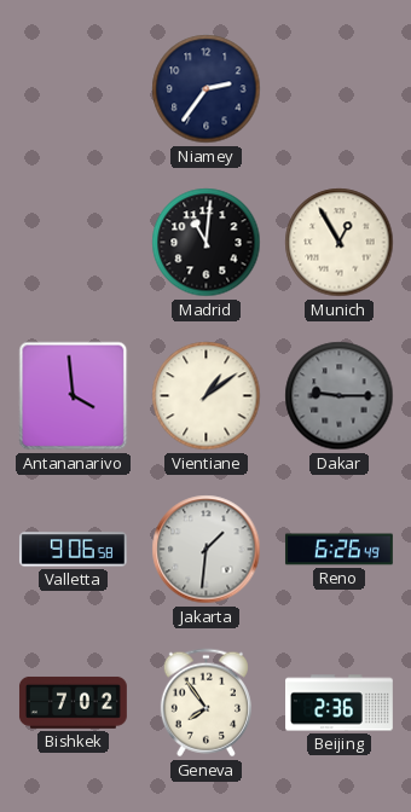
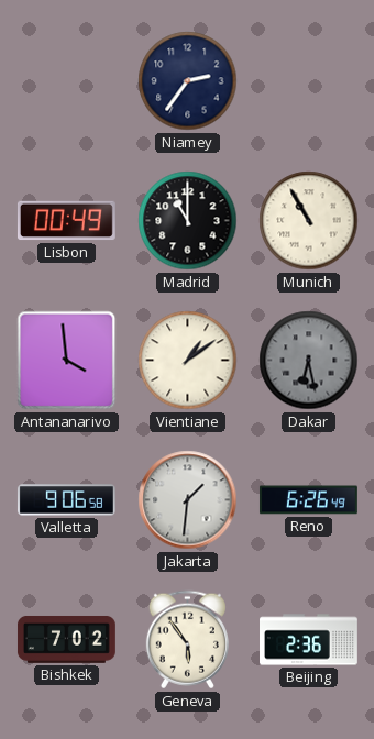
Lisbon: none -> 00:49 (66, 221)
Madrid: 11:01 -> 11:00 (188, 221)
Munich: 12:55 -> 10:55 (309, 221)
Dakar: 9:15 -> 6:28 (309, 361)
Geneva: 7:54 -> 5:54 (187, 640)
